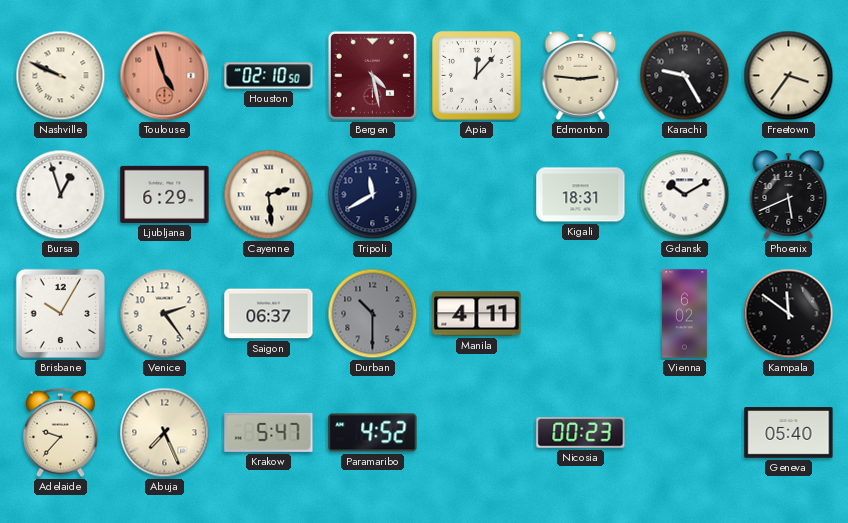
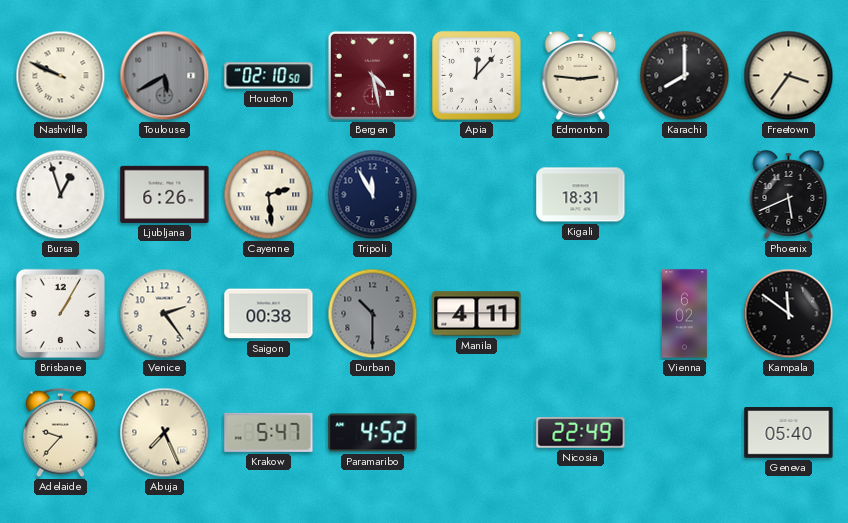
Toulouse: 4:57 -> 5:40 (165, 76)
Toulouse dial: salmon -> grey (165, 76)
Karachi: 9:25 -> 8:00 (685, 76)
Ljubljana: 6:29 -> 6:26 (165, 194)
Tripoli: 11:40 -> 11:55 (373, 195)
Gdansk: 10:10 -> none (685, 195)
Brisbane: 10:05 -> 1:05 (60, 313)
Saigon: 06:37 -> 00:38 (269, 314)
Nicosia: 00:23 -> 22:49 (581, 433)
